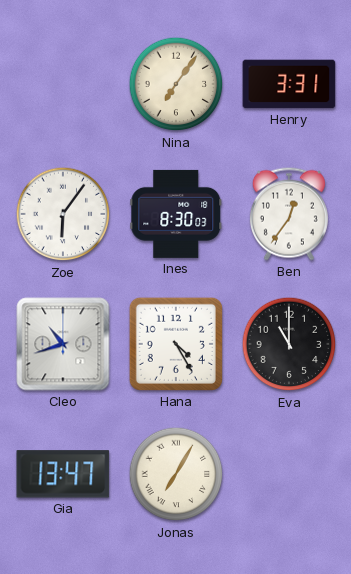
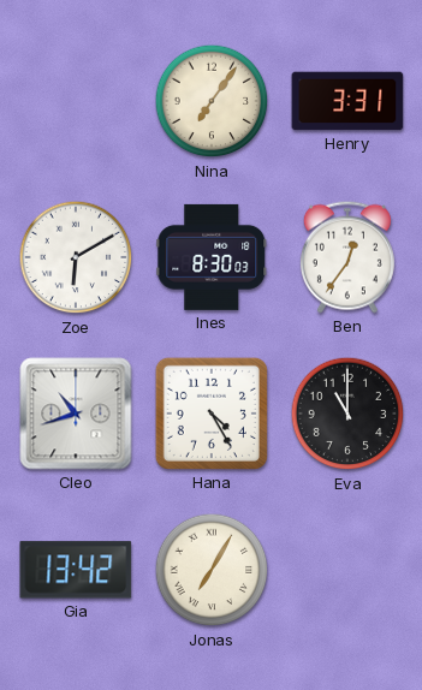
Zoe: 6:06 -> 6:10 (76, 257)
Gia: 13:47 -> 13:42 (76, 570)
